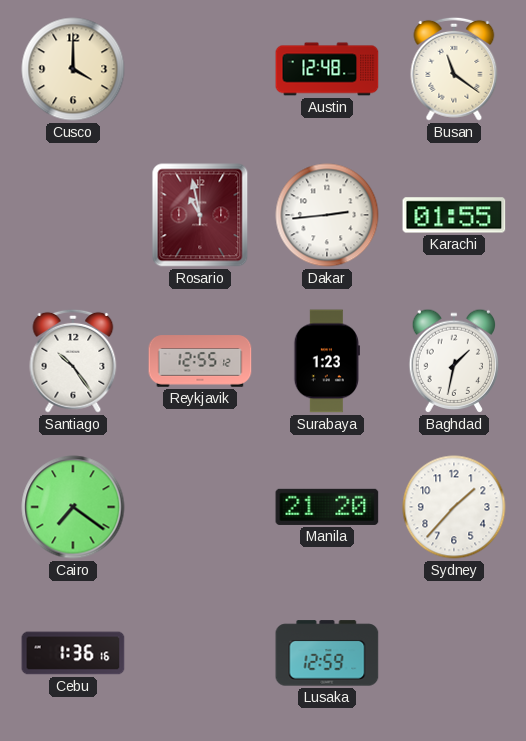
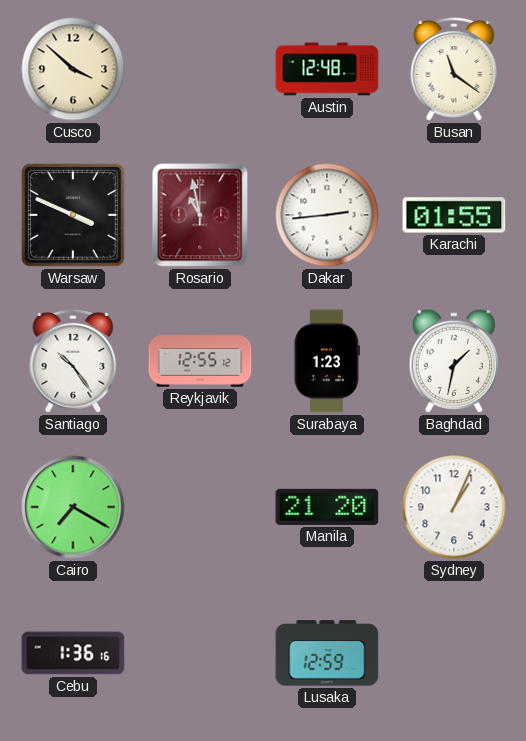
Cusco: 4:00 -> 3:52 (73, 69)
Warsaw: none -> 3:49 (73, 215)
Cairo: 7:21 -> 7:20 (73, 507)
Sydney: 1:37 -> 1:04 (454, 507)
